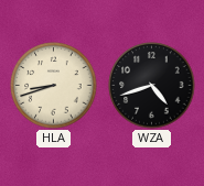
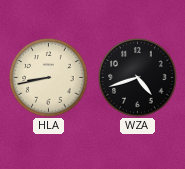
HLA: 8:42 -> 8:43 (49, 78)
